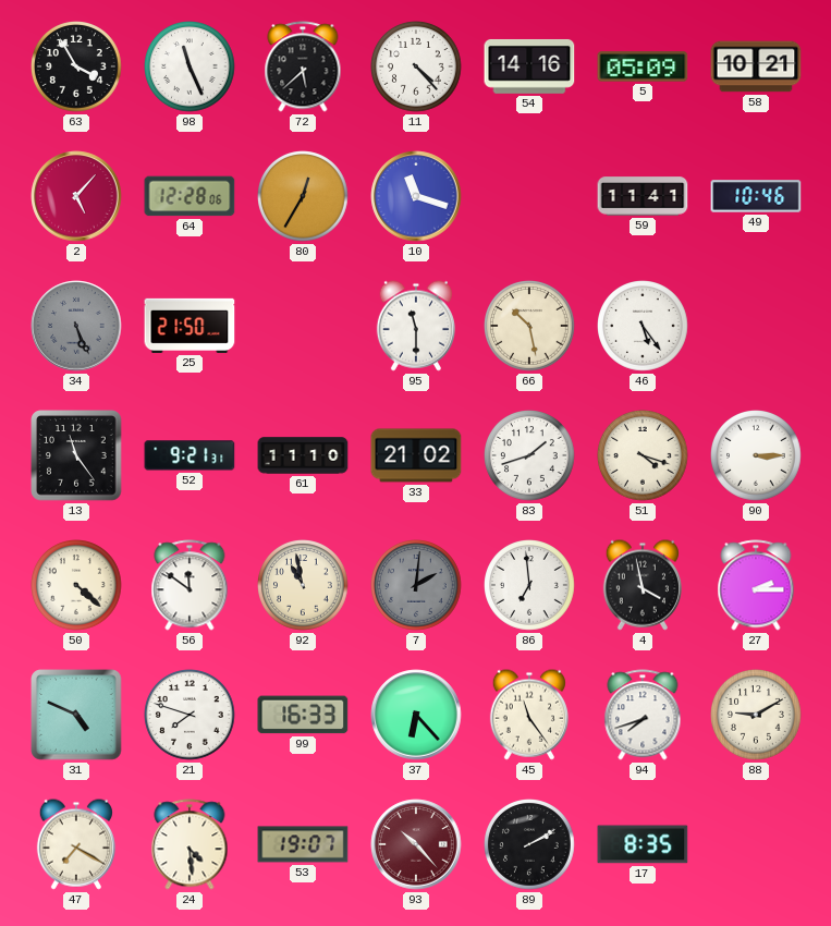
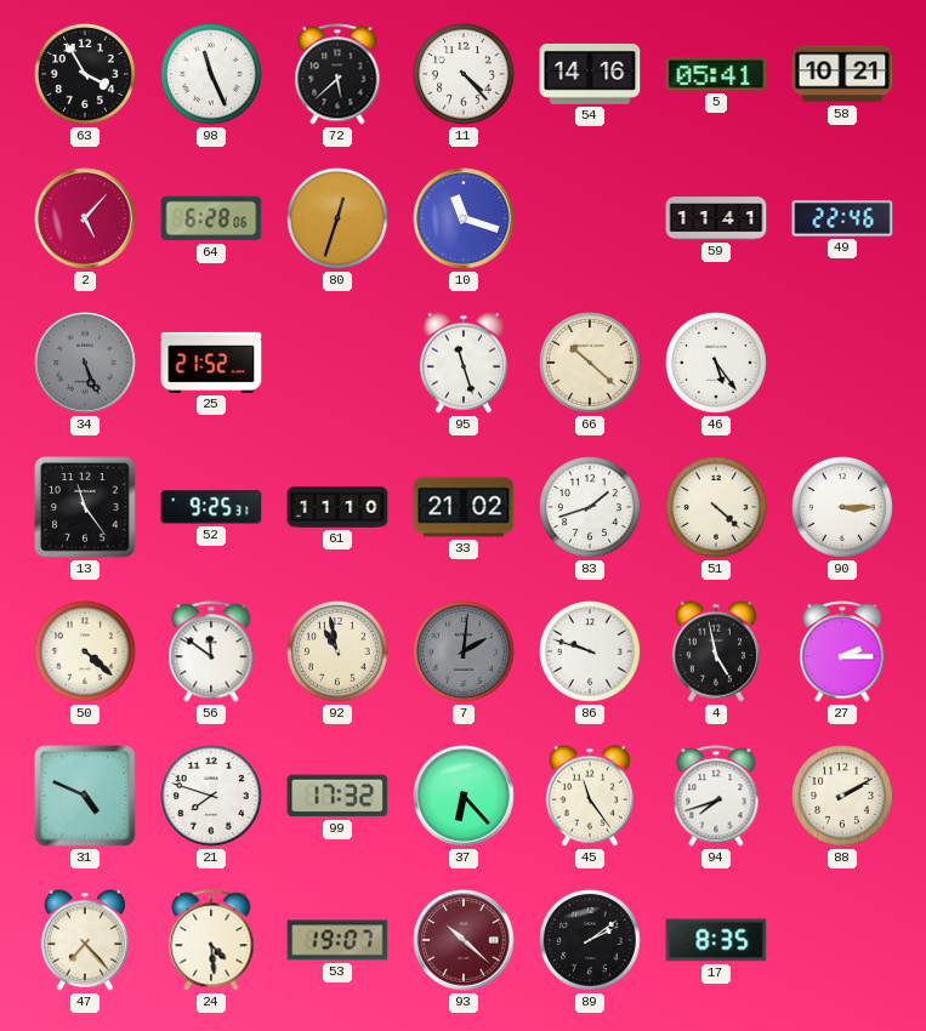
5: 05:09 -> 05:41 (716, 74)
64: 12:28 -> 6:28 (211, 218)
80: 12:35 -> 12:33 (339, 220)
49: 10:46 -> 22:46 (842, 218)
25: 21:50 -> 21:52 (211, 363)
95: 11:30 -> 11:27 (464, 363)
66: 10:28 -> 10:22 (591, 364)
52: 9:21 -> 9:25 (211, 507)
51: 4:18 -> 4:22 (717, 508)
86: 6:59 -> 9:48 (591, 653)
4: 3:58 -> 4:58 (716, 651)
99: 16:33 -> 17:32 (337, 796)
88: 9:10 -> 2:10 (843, 797)
47: 7:20 -> 7:23 (85, 940)
93: 10:23 -> 10:22 (464, 940)
89: 2:10 -> 2:09 (591, 941)
